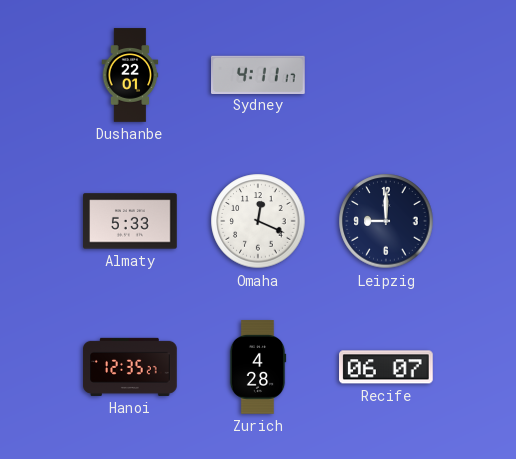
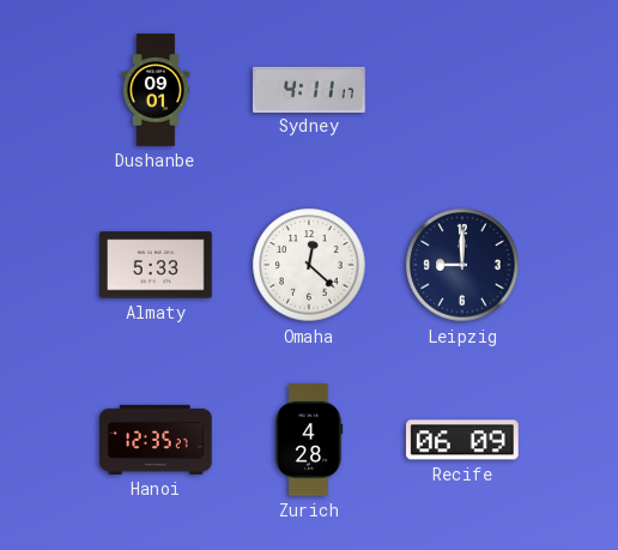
Dushanbe: 22:01 -> 09:01 (156, 90)
Omaha: 12:19 -> 12:22 (309, 265)
Recife: 06:07 -> 06:09 (463, 440)
